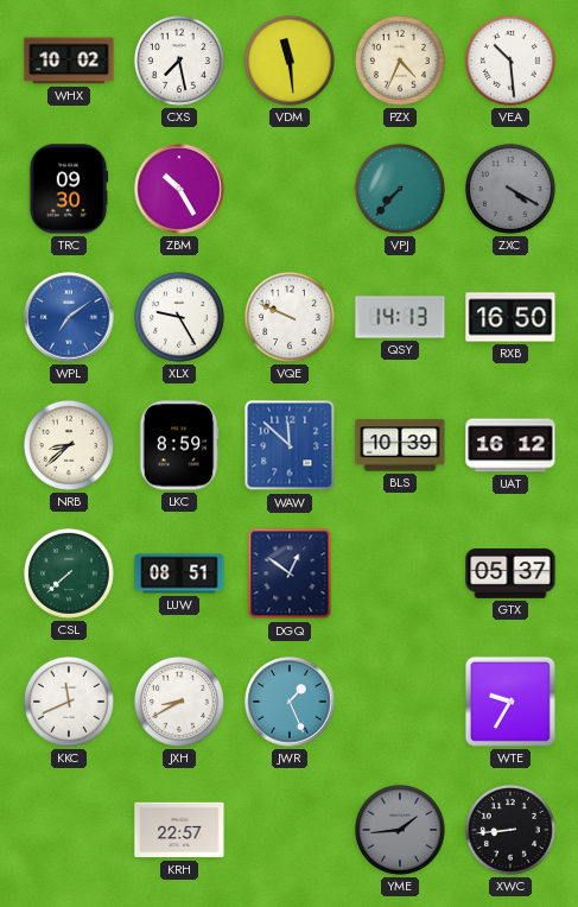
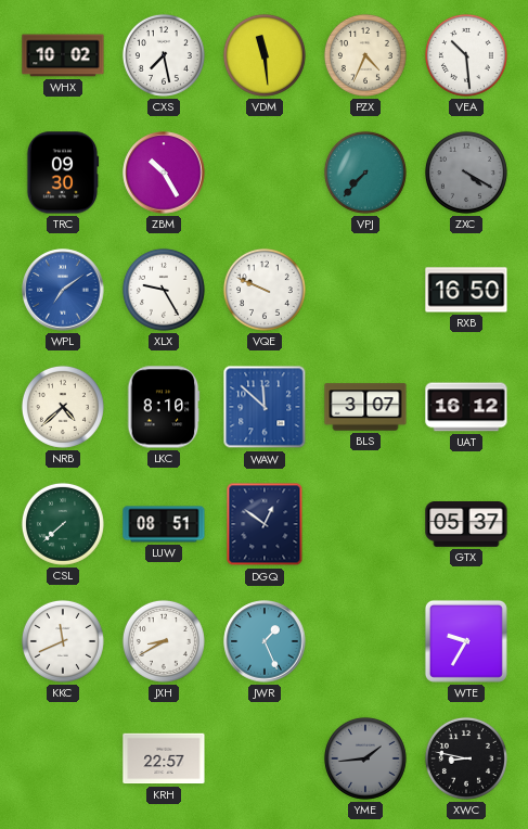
QSY: 14:13 -> none (400, 317)
NRB: 8:38 -> 4:38 (63, 407)
LKC: 8:59 -> 8:10 (164, 407)
BLS: 10:39 -> 3:07 (365, 407)
XWC: 8:44 -> 8:47 (466, 758)
